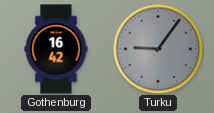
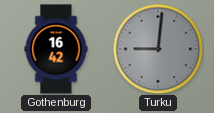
Turku: 9:06 -> 9:01 (158, 49)
